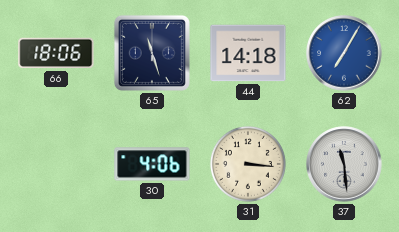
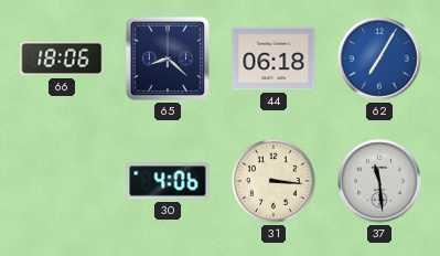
65: 11:27 -> 8:22 (168, 58)
44: 14:18 -> 06:18 (273, 58)
